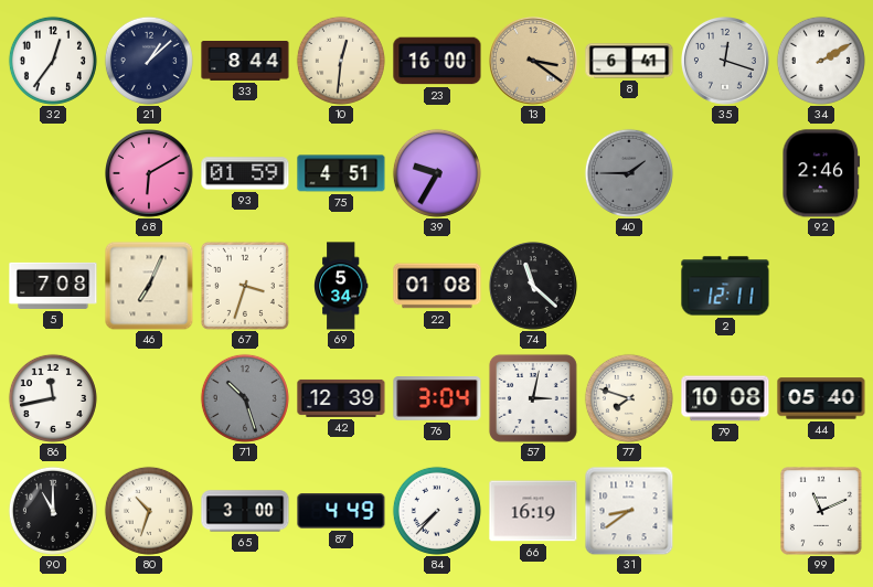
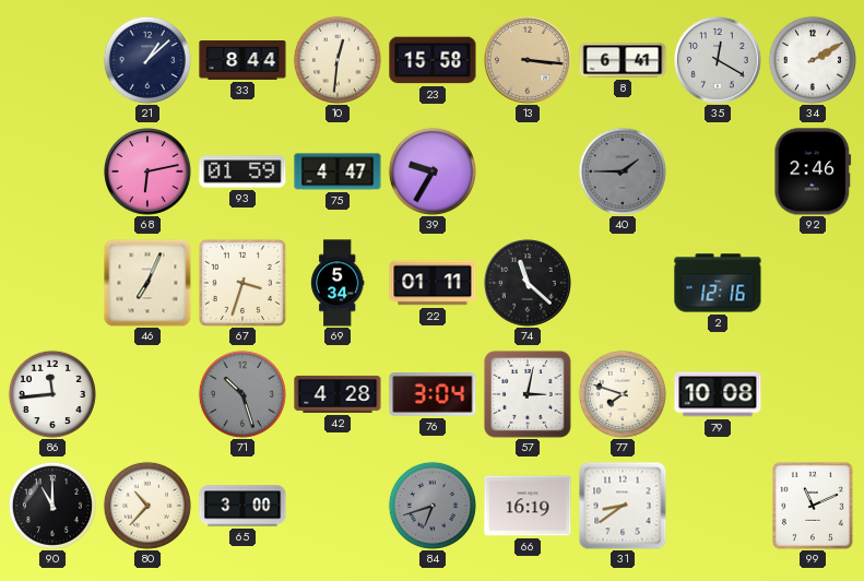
32: 12:36 -> none (53, 61)
23: 16:00 -> 15:58 (433, 60)
13: 3:21 -> 3:16 (529, 61)
35: 12:18 -> 12:20 (719, 61)
68: 6:10 -> 6:13 (149, 173)
75: 4:51 -> 4:47 (338, 171)
5: 7:08 -> none (53, 286)
22: 01:08 -> 01:11 (433, 283)
2: 12:11 -> 12:16 (718, 283)
86: 11:43 -> 11:44 (52, 394)
42: 12:39 -> 4:28 (338, 394)
44: 05:40 -> none (821, 398)
80: 10:33 -> 10:37 (147, 506)
87: 4:49 -> none (341, 511)
84: 7:37 -> 6:42 (433, 506)
84 dial: white -> grey (433, 506)
